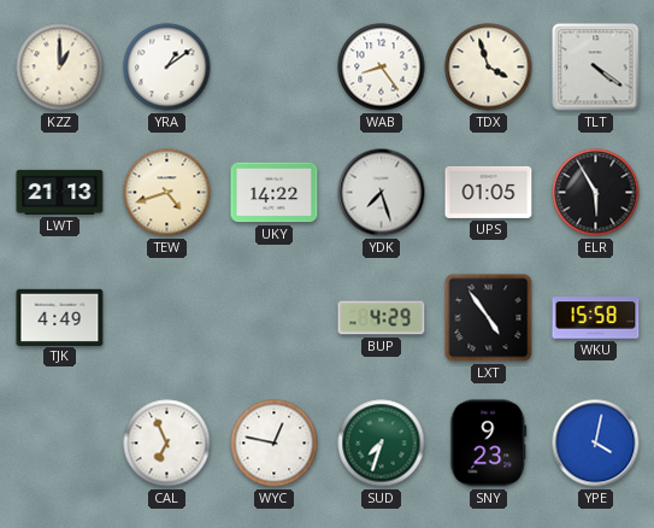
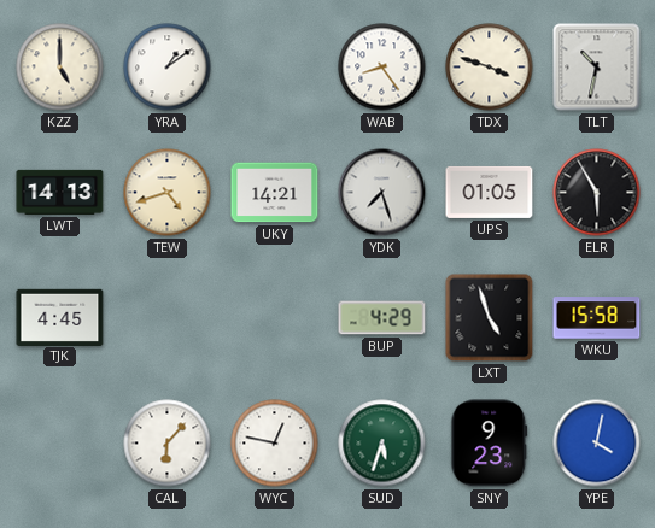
KZZ: 1:00 -> 5:00 (60, 68)
TDX: 3:57 -> 3:48 (490, 68)
TLT: 4:21 -> 10:32 (597, 68)
LWT: 21:13 -> 14:13 (60, 192)
UKY: 14:22 -> 14:21 (275, 193)
TJK: 4:49 -> 4:45 (60, 317)
LXT: 4:54 -> 4:57 (490, 318)
CAL: 6:56 -> 6:07 (168, 444)
SUD: 7:33 -> 5:33 (382, 444)
